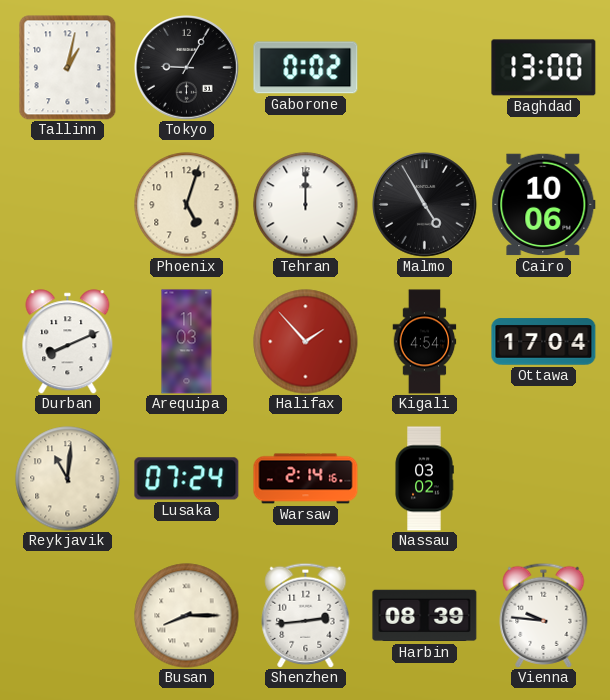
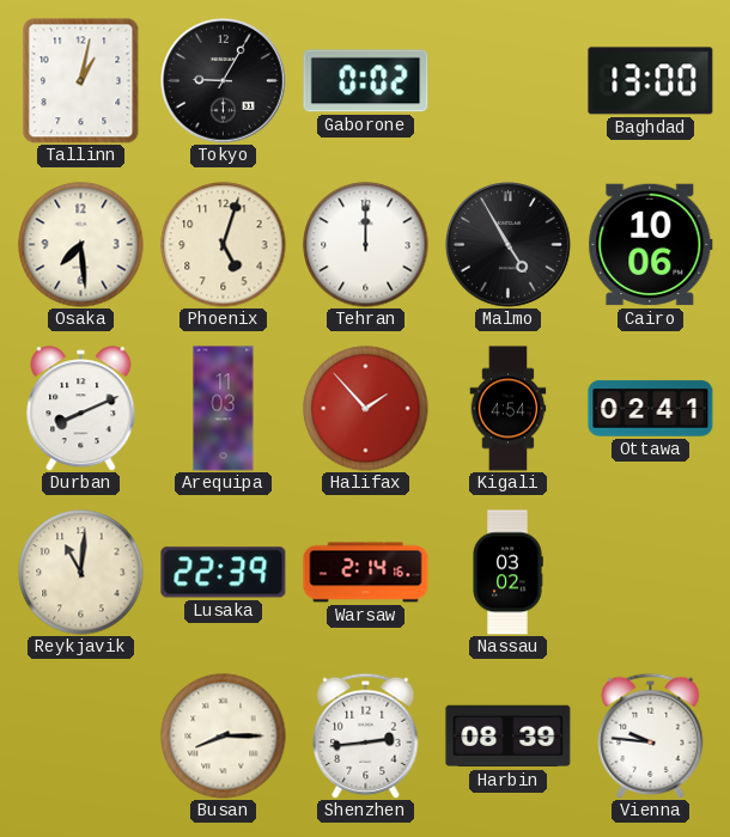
Osaka: none -> 7:29 (81, 245)
Ottawa: 17:04 -> 02:41 (651, 409)
Lusaka: 07:24 -> 22:39 (224, 573)
